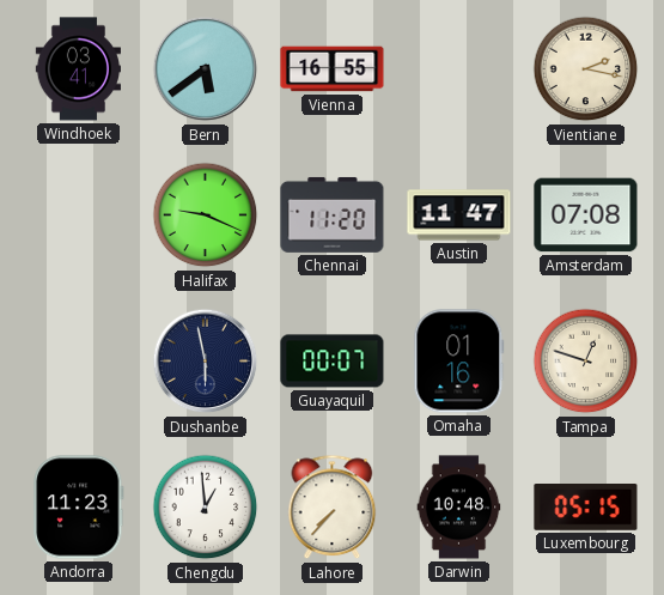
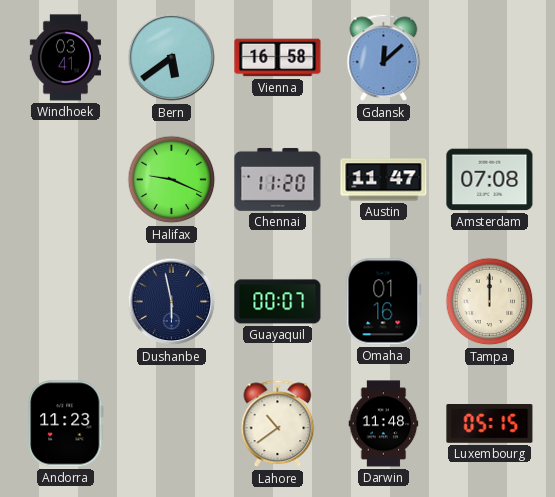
Vienna: 16:55 -> 16:58 (278, 58)
Gdansk: none -> 12:08 (384, 58)
Vientiane: 2:17 -> none (586, 69)
Tampa: 12:48 -> 12:00 (490, 302)
Chengdu: 12:59 -> none (206, 508)
Lahore: 7:37 -> 10:39 (278, 424)
Darwin: 10:48 -> 11:48 (384, 424)
